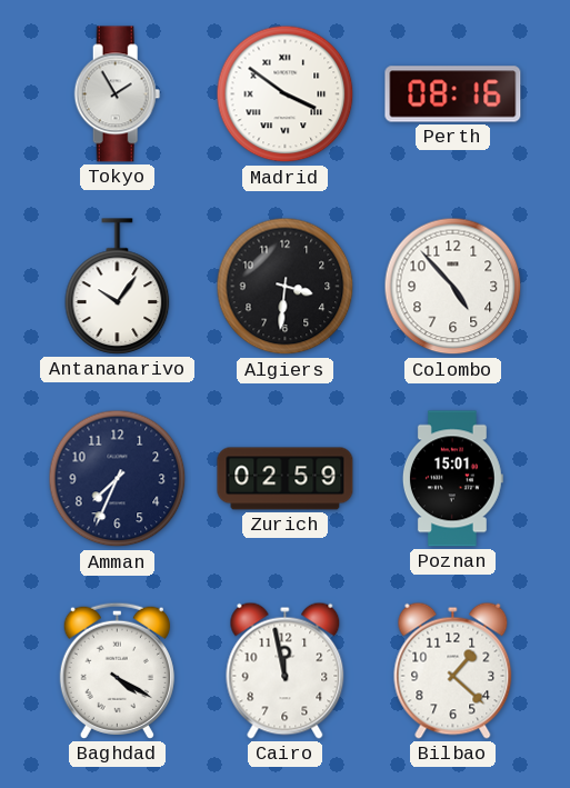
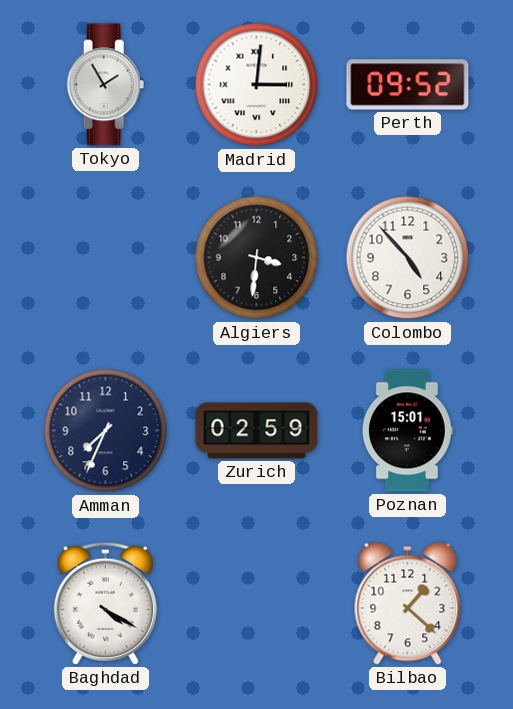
Madrid: 3:51 -> 3:01 (257, 85)
Perth: 08:16 -> 09:52 (408, 85)
Antananarivo: 10:06 -> none (118, 287)
Cairo: 11:58 -> none (286, 670)
